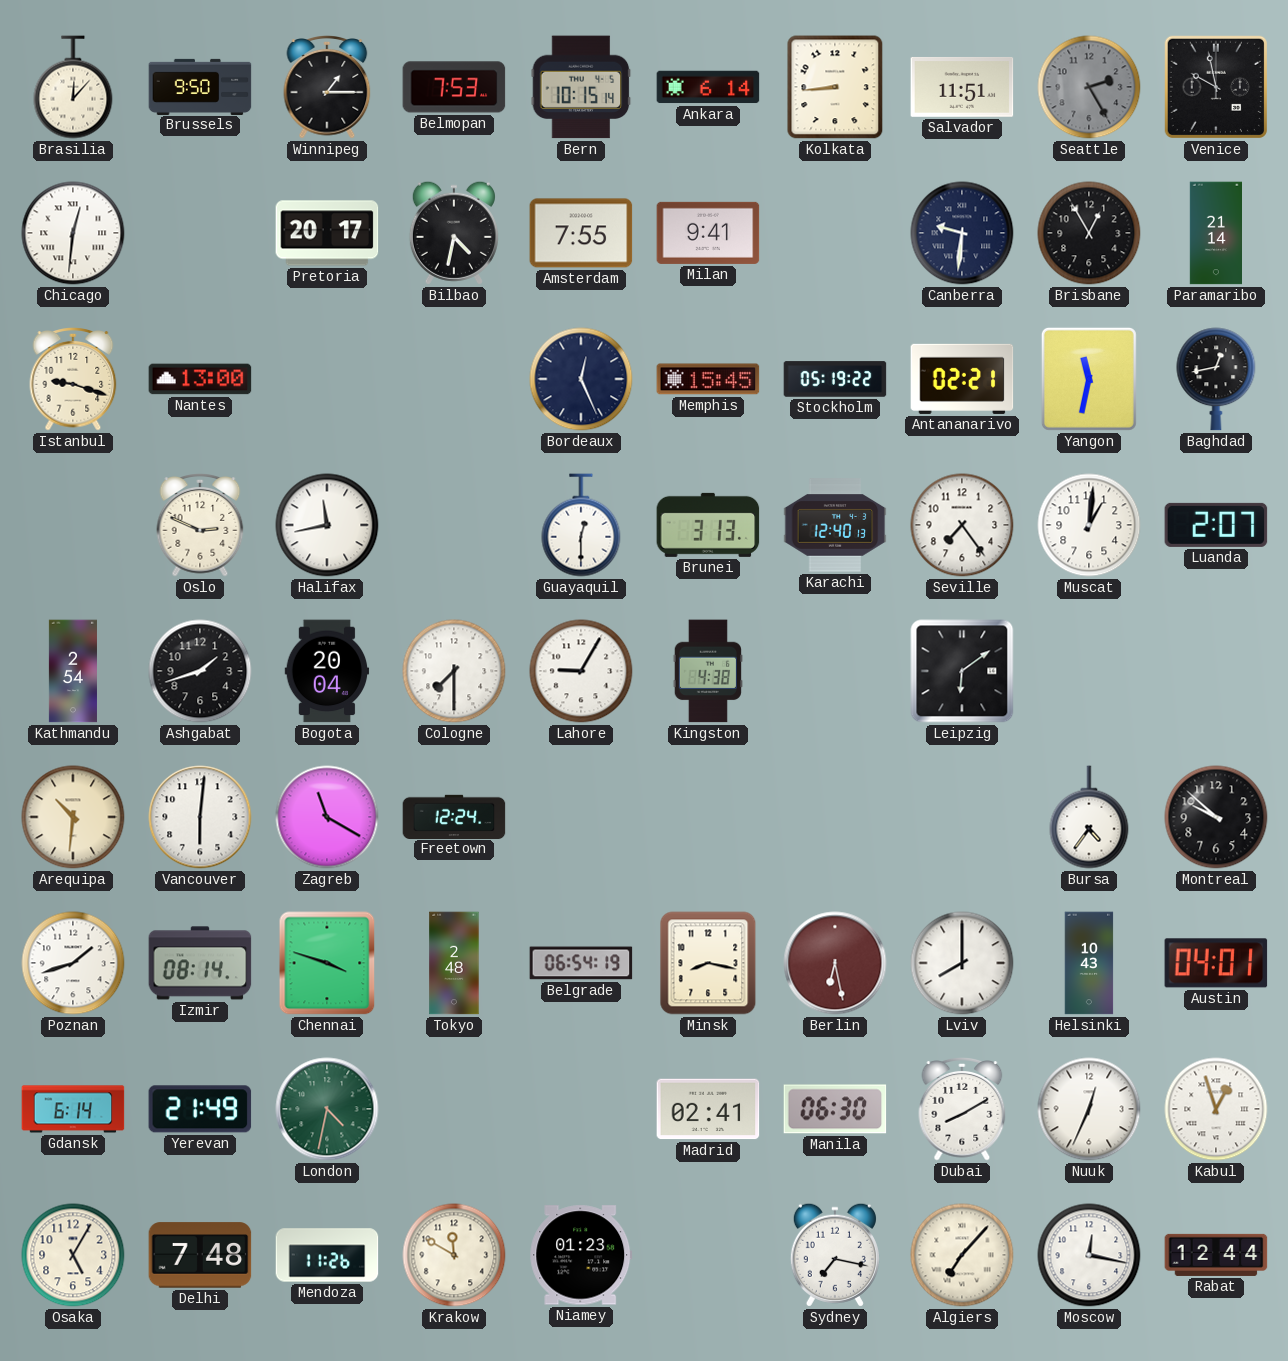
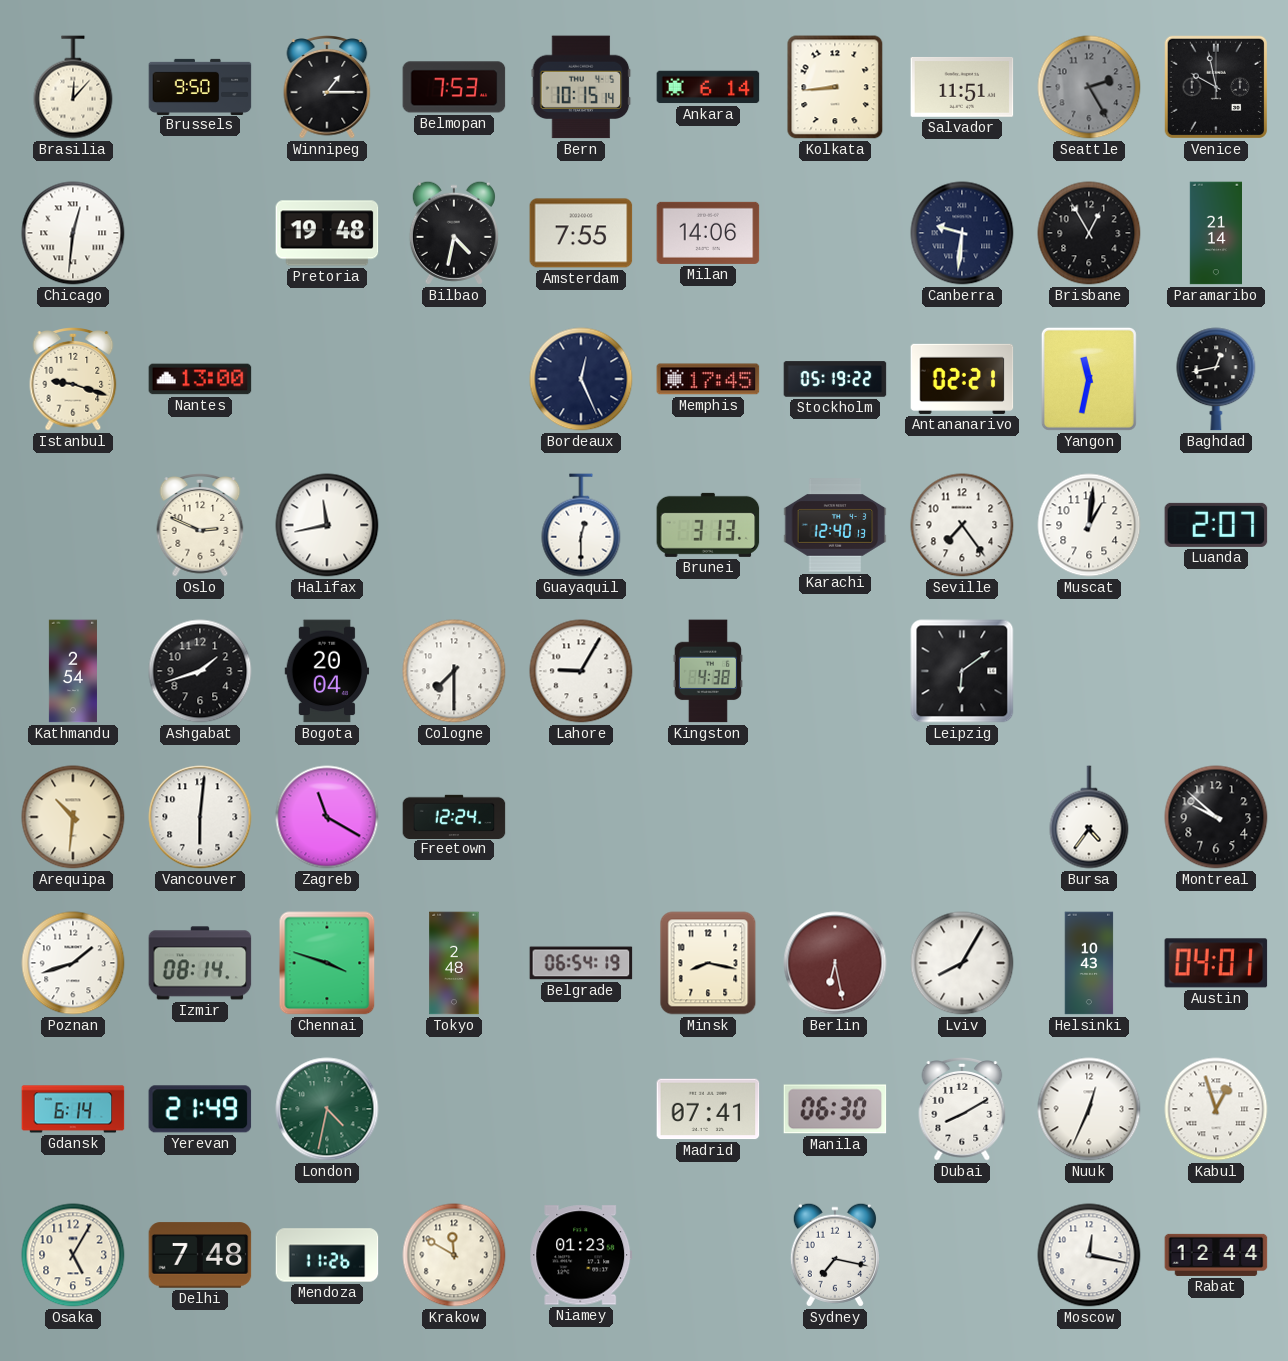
Pretoria: 20:17 -> 19:48 (327, 233)
Milan: 9:41 -> 14:06 (708, 233)
Memphis: 15:45 -> 17:45 (708, 379)
Lviv: 8:00 -> 8:05 (962, 963)
Madrid: 02:41 -> 07:41 (708, 1109)
Algiers: 7:07 -> none (962, 1255)
